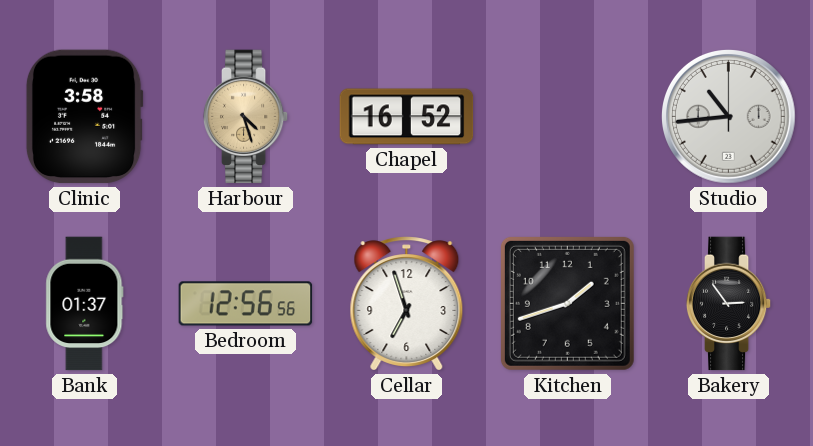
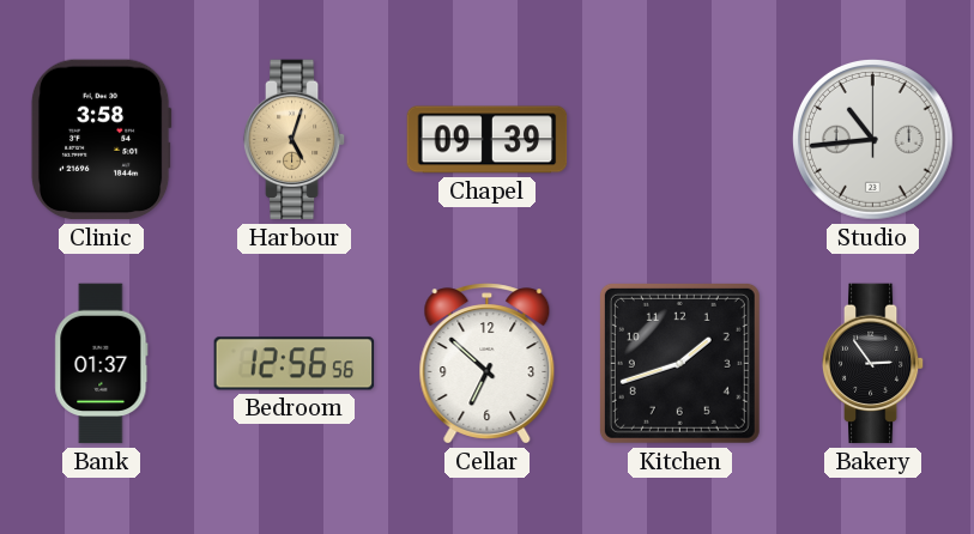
Harbour: 4:27 -> 5:03 (295, 140)
Chapel: 16:52 -> 09:39 (488, 140)
Cellar: 6:57 -> 6:52 (488, 364)
